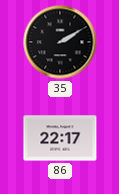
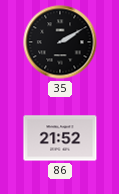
86: 22:17 -> 21:52 (60, 138)
